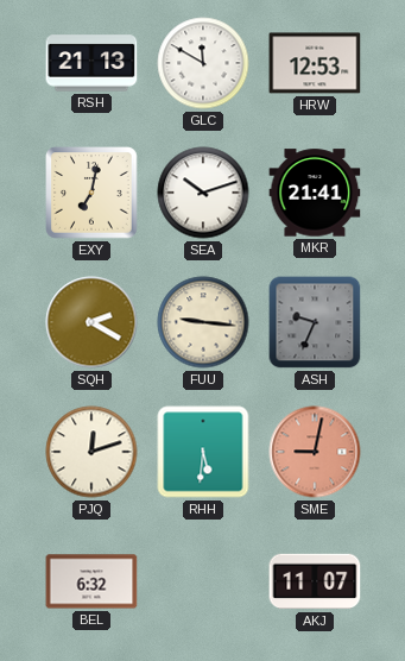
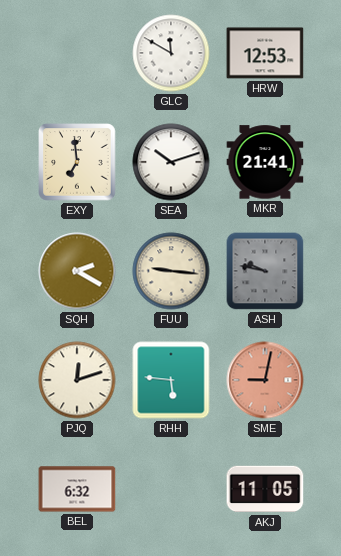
RSH: 21:13 -> none (91, 63)
EXY: 7:02 -> 6:59 (77, 162)
ASH: 9:34 -> 9:47 (265, 271)
RHH: 5:31 -> 5:46 (171, 380)
AKJ: 11:07 -> 11:05 (265, 489)
